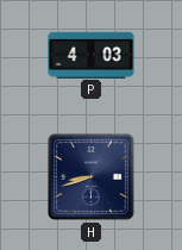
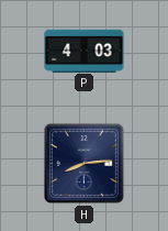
H: 8:42 -> 8:14 (83, 163)
